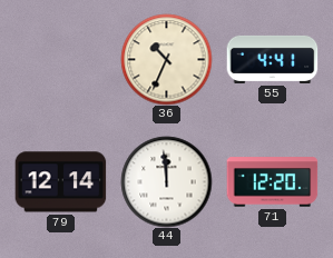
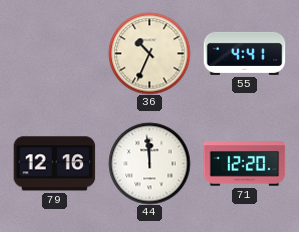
79: 12:14 -> 12:16 (54, 164)
